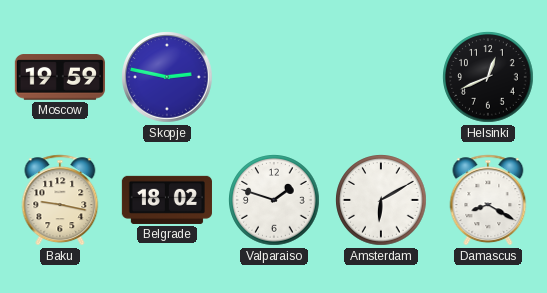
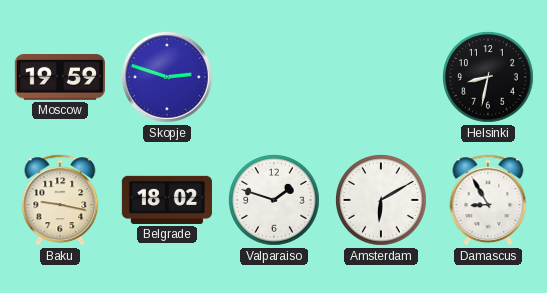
Skopje: 2:47 -> 2:48 (167, 77)
Helsinki: 12:41 -> 8:32 (488, 77)
Damascus: 8:20 -> 8:55 (488, 200)
